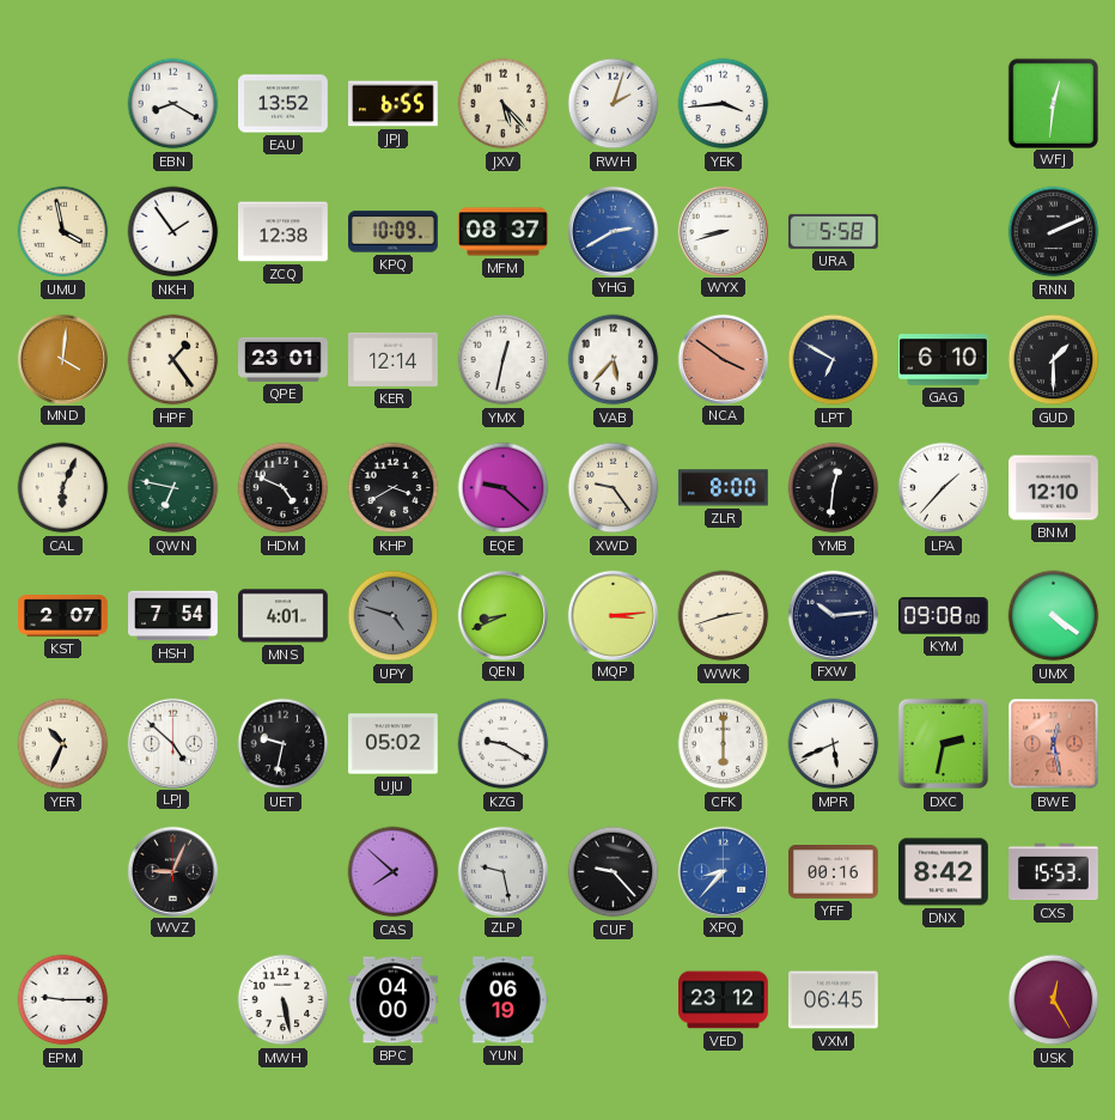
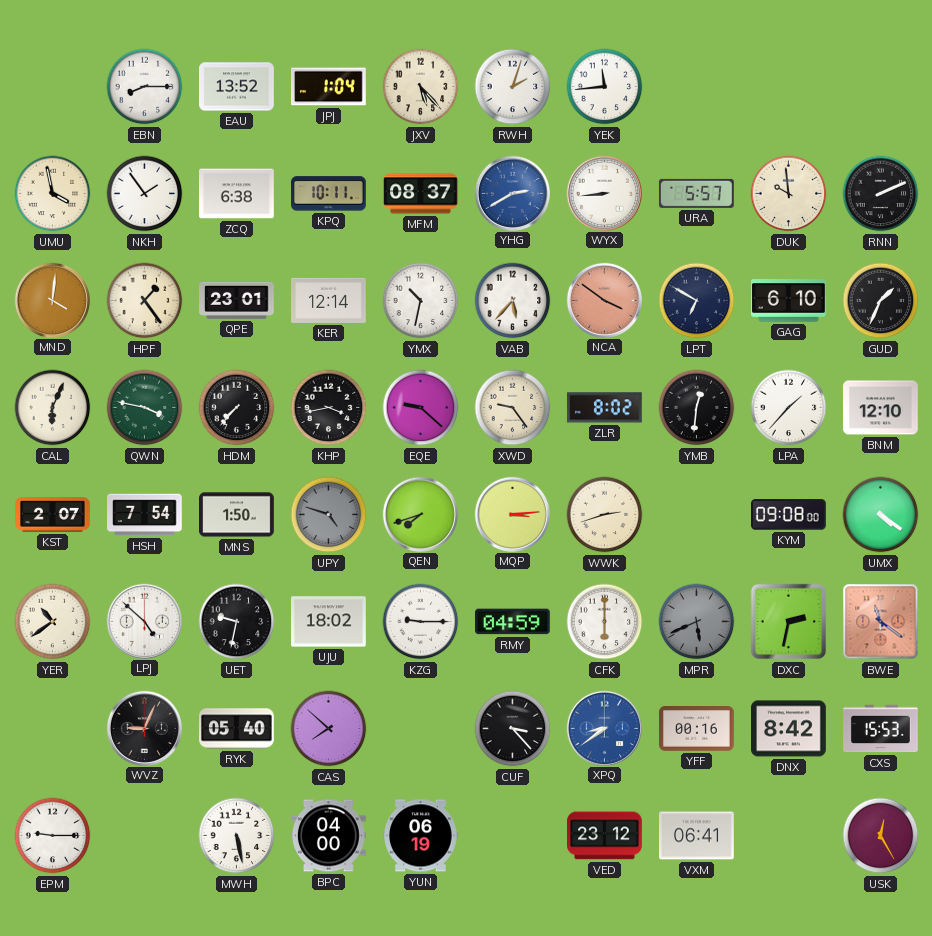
EBN: 8:20 -> 8:15 (145, 87)
JPJ: 6:55 -> 1:04 (329, 87)
YEK: 3:44 -> 11:44 (605, 87)
WFJ: 12:31 -> none (1053, 103)
ZCQ: 12:38 -> 6:38 (237, 194)
KPQ: 10:09 -> 10:11 (329, 194)
WYX: 8:42 -> 8:44 (604, 193)
URA: 5:58 -> 5:57 (696, 193)
DUK: none -> 9:59 (789, 194)
YMX: 12:32 -> 10:32 (421, 301)
GUD: 1:30 -> 1:34 (881, 301)
QWN: 6:47 -> 3:47 (145, 408)
HDM: 4:49 -> 7:37 (237, 408)
KHP: 3:40 -> 3:43 (329, 408)
ZLR: 8:00 -> 8:02 (605, 408)
MNS: 4:01 -> 1:50 (237, 515)
QEN: 8:41 -> 7:42 (420, 514)
FXW: 10:14 -> none (833, 615)
YER: 10:34 -> 10:39 (53, 622)
UJU: 05:02 -> 18:02 (329, 622)
KZG: 9:20 -> 9:15 (421, 622)
RMY: none -> 04:59 (513, 622)
MPR dial: white -> grey (697, 622)
BWE: 12:28 -> 11:21 (881, 622)
RYK: none -> 05:40 (237, 729)
ZLP: 9:28 -> none (502, 871)
CUF: 9:23 -> 3:23 (513, 729)
XPQ: 8:37 -> 8:39 (604, 728)
VXM: 06:45 -> 06:41 (697, 836)
